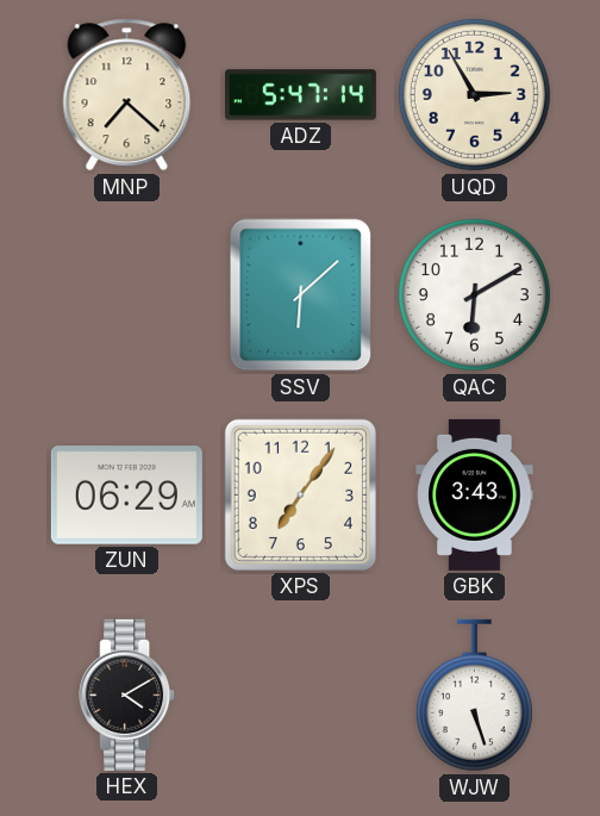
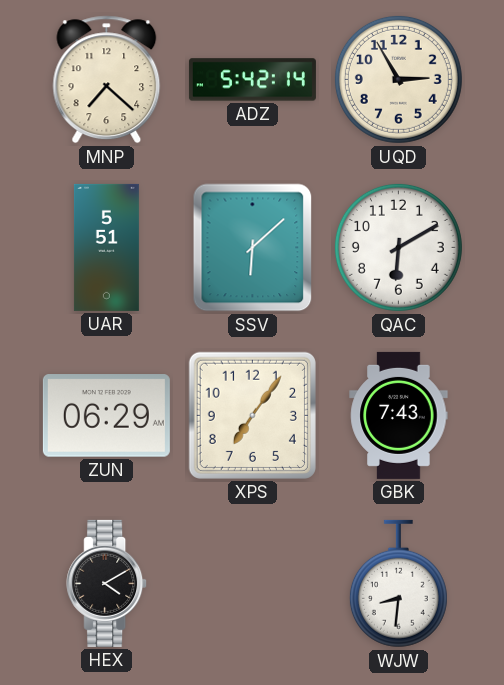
ADZ: 5:47 -> 5:42 (252, 80)
UAR: none -> 5:51 (106, 247)
GBK: 3:43 -> 7:43 (399, 415)
WJW: 5:27 -> 8:31 (398, 584)
